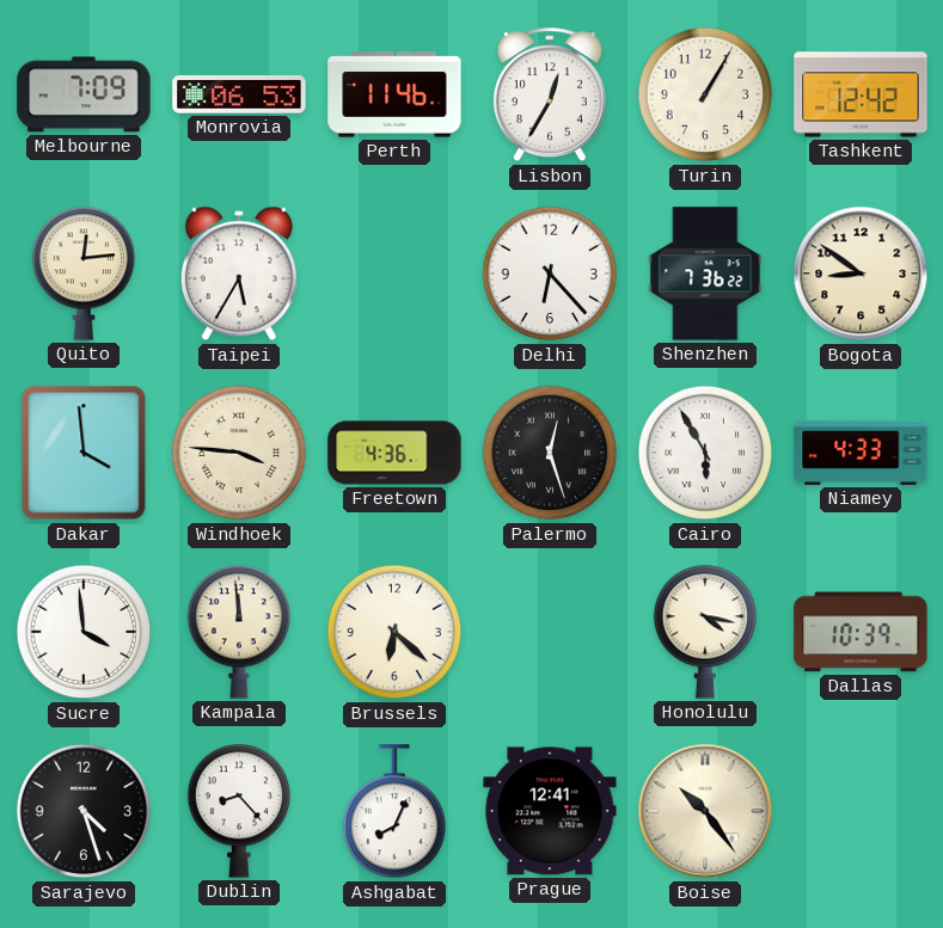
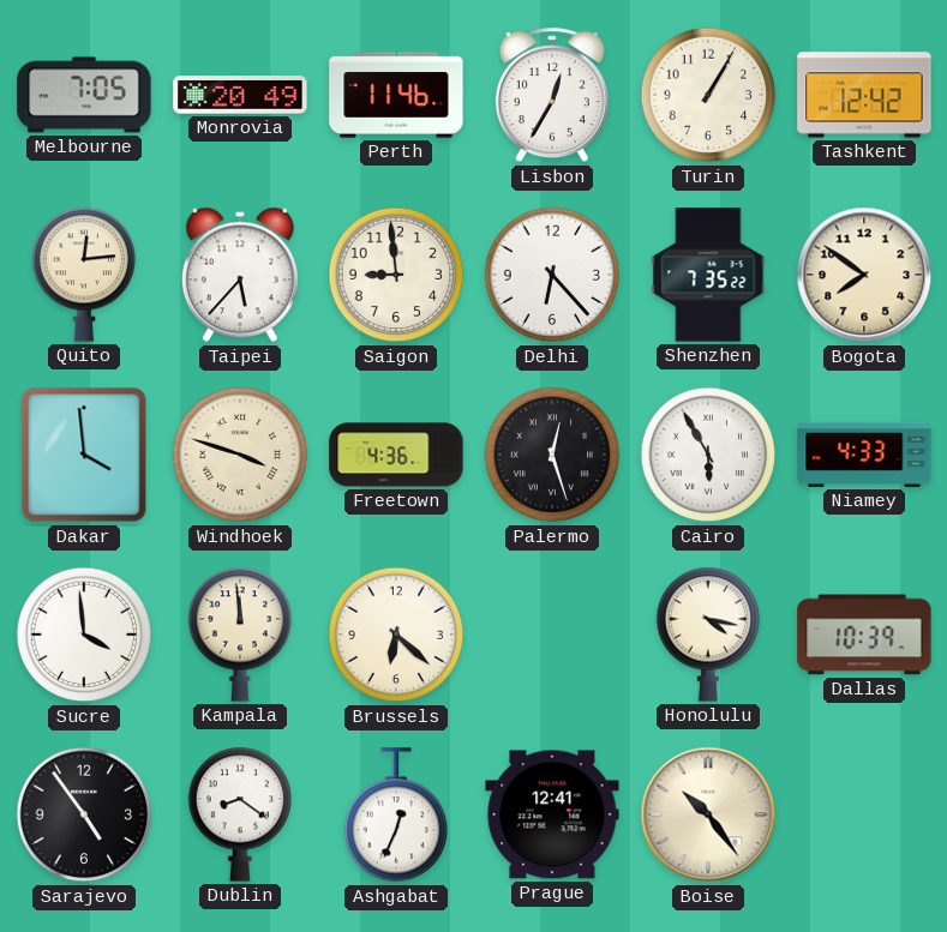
Melbourne: 7:09 -> 7:05 (84, 95)
Monrovia: 06:53 -> 20:49 (240, 95)
Taipei: 5:35 -> 5:37 (240, 275)
Saigon: none -> 8:59 (396, 275)
Shenzhen: 7:36 -> 7:35 (708, 275)
Bogota: 8:51 -> 7:51 (864, 275)
Windhoek: 3:46 -> 3:48 (240, 455)
Sarajevo: 4:27 -> 4:54 (84, 814)
Dublin: 8:23 -> 8:21 (240, 814)
Ashgabat: 8:04 -> 12:34 (396, 816)
